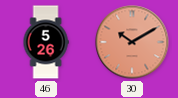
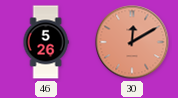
30: 10:10 -> 12:10 (132, 42)
